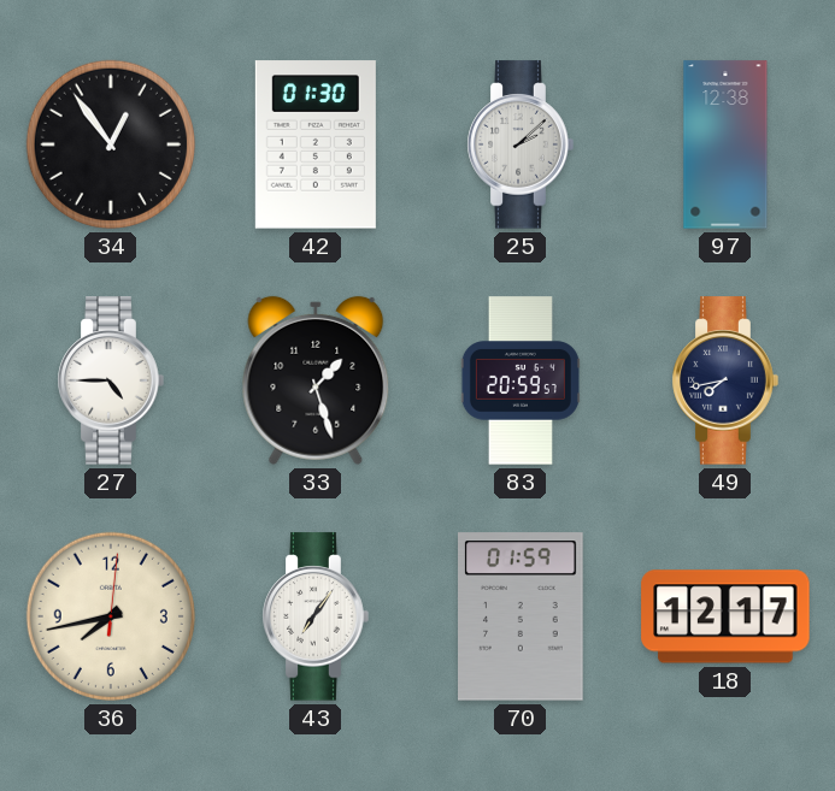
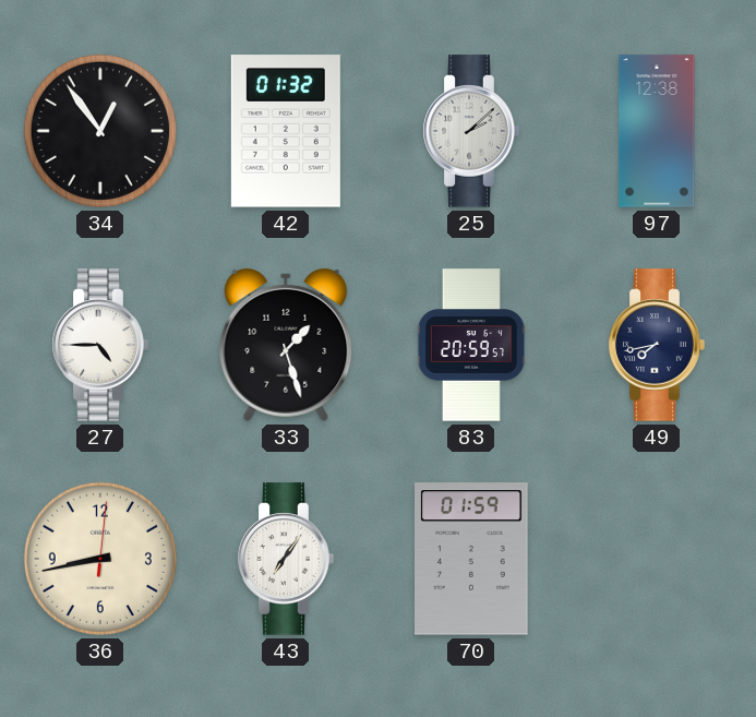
42: 01:30 -> 01:32 (286, 131)
36: 7:43 -> 8:43 (100, 559)
18: 12:17 -> none (725, 616)
